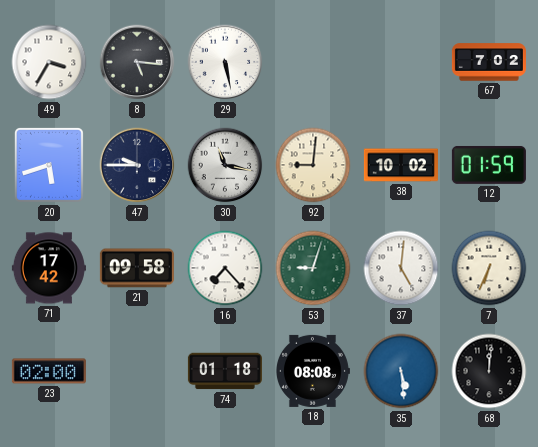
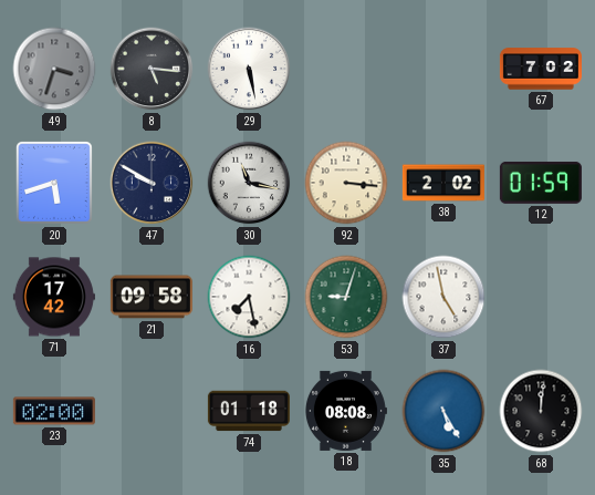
49: 3:35 -> 3:33 (54, 69)
49 dial: white -> grey (54, 69)
47: 9:45 -> 9:50 (152, 183)
92: 9:01 -> 3:16 (346, 183)
38: 10:02 -> 2:02 (443, 183)
16: 7:23 -> 7:28 (249, 297)
37: 5:01 -> 4:58 (443, 297)
7: 6:34 -> none (489, 268)
35: 5:29 -> 5:25 (443, 411)
